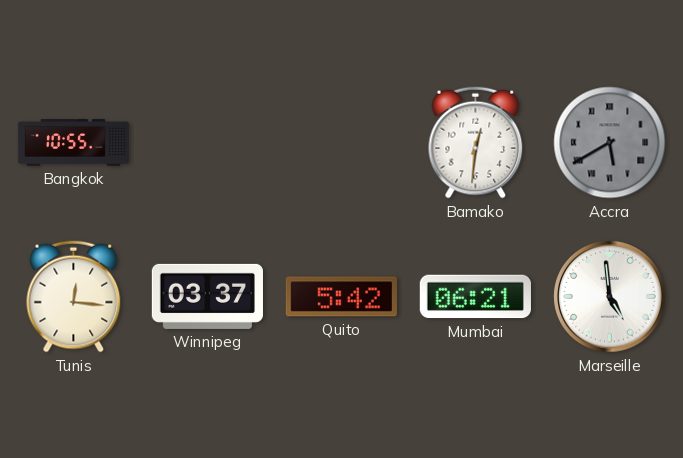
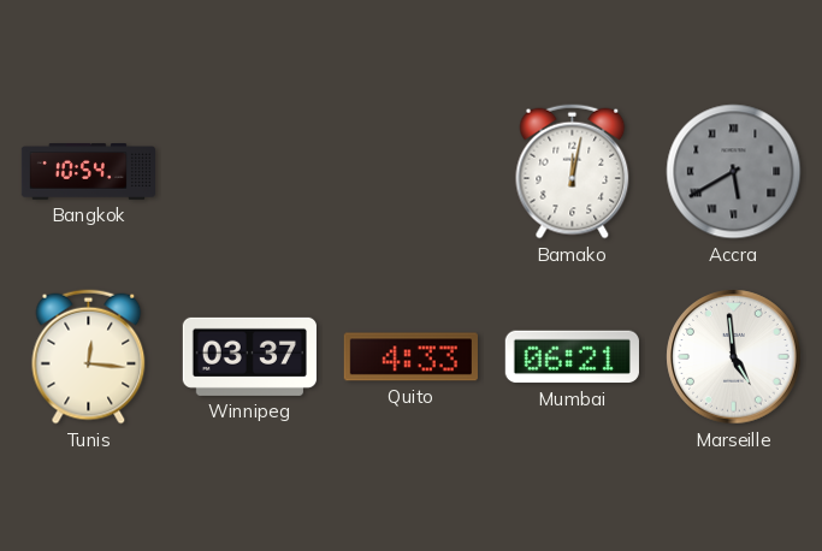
Bangkok: 10:55 -> 10:54 (89, 172)
Bamako: 12:31 -> 12:02 (573, 172)
Quito: 5:42 -> 4:33 (410, 357)
